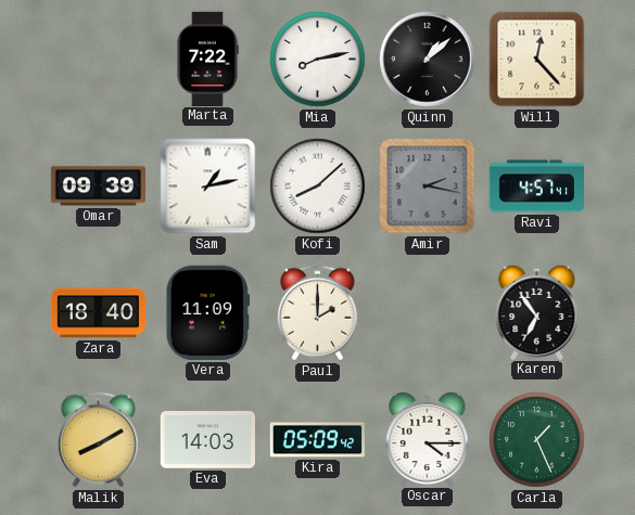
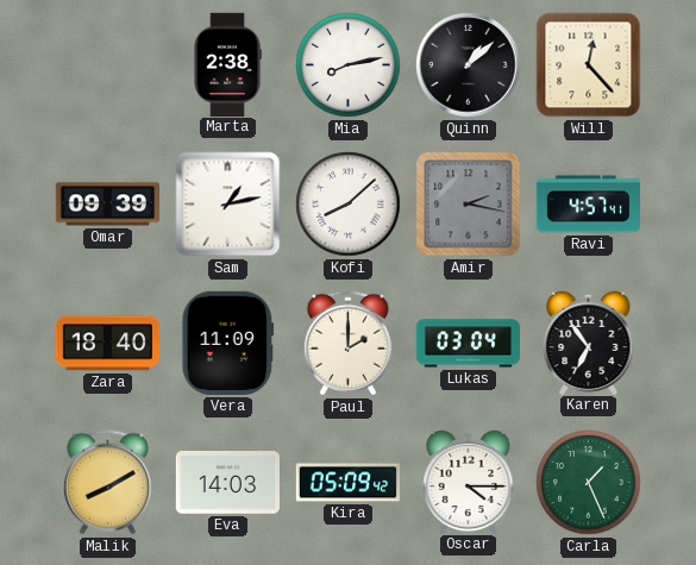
Marta: 7:22 -> 2:38 (227, 64)
Lukas: none -> 03:04 (468, 344)
